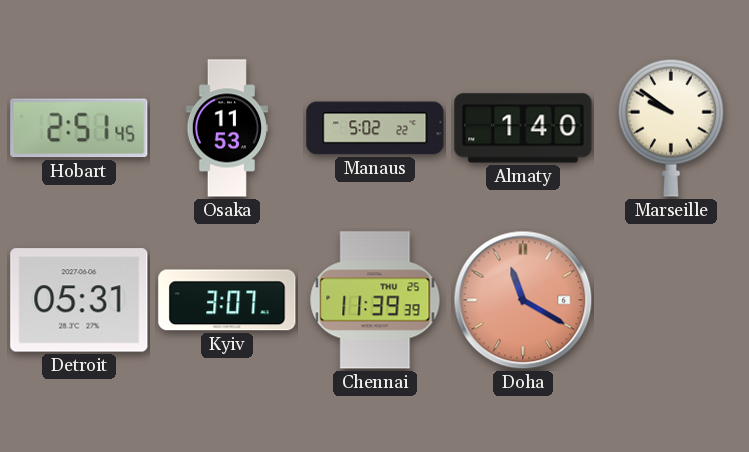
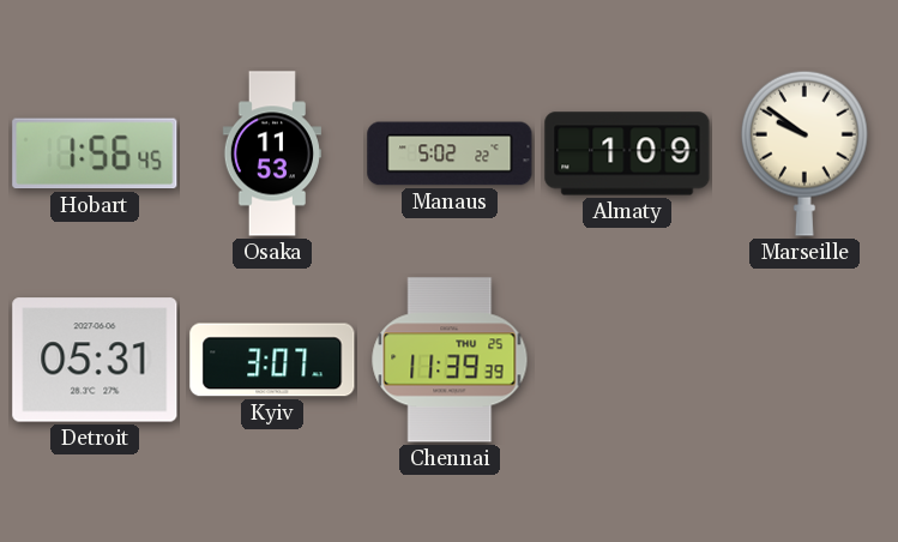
Hobart: 2:51 -> 1:56 (95, 153)
Almaty: 1:40 -> 1:09 (627, 153)
Doha: 11:20 -> none (523, 300)
